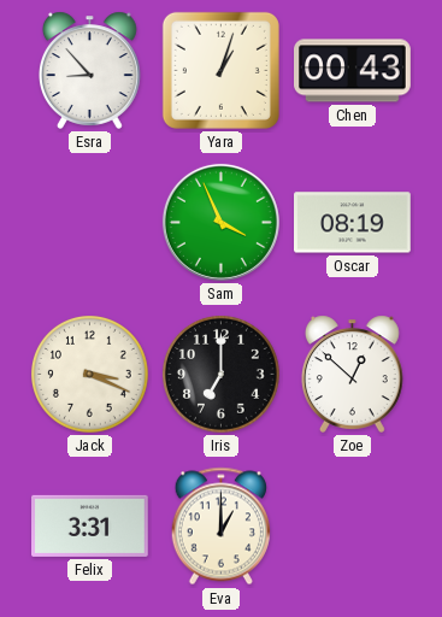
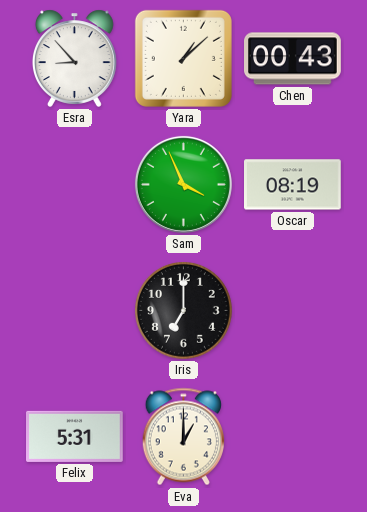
Yara: 1:03 -> 1:08 (183, 58)
Jack: 3:19 -> none (90, 375)
Zoe: 12:52 -> none (352, 374)
Felix: 3:31 -> 5:31 (75, 436)
